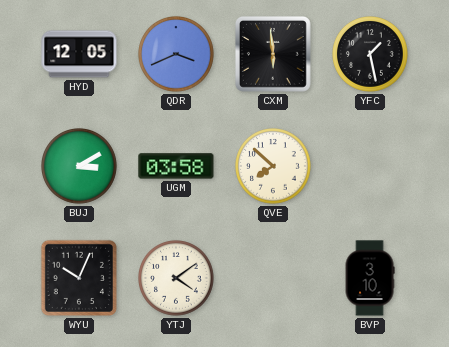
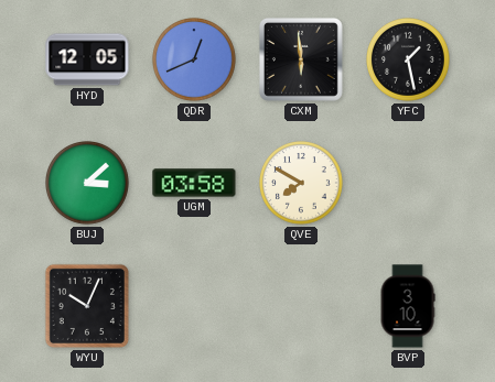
QDR: 3:41 -> 12:41 (195, 61)
BUJ: 3:10 -> 3:08 (88, 184)
QVE: 7:52 -> 7:50 (302, 184)
YTJ: 4:09 -> none (177, 279)
